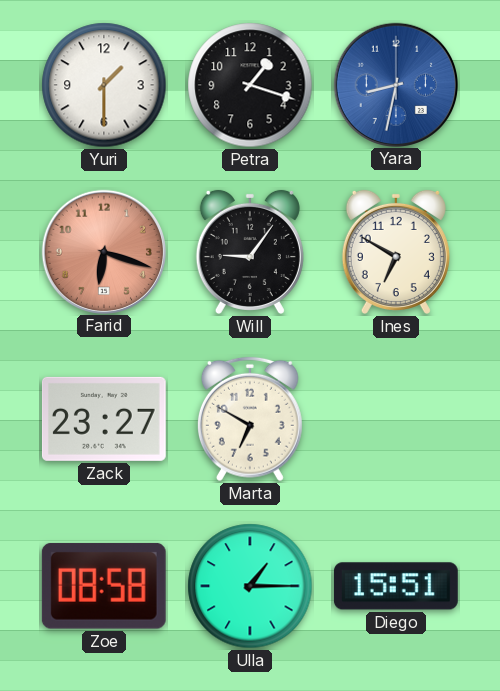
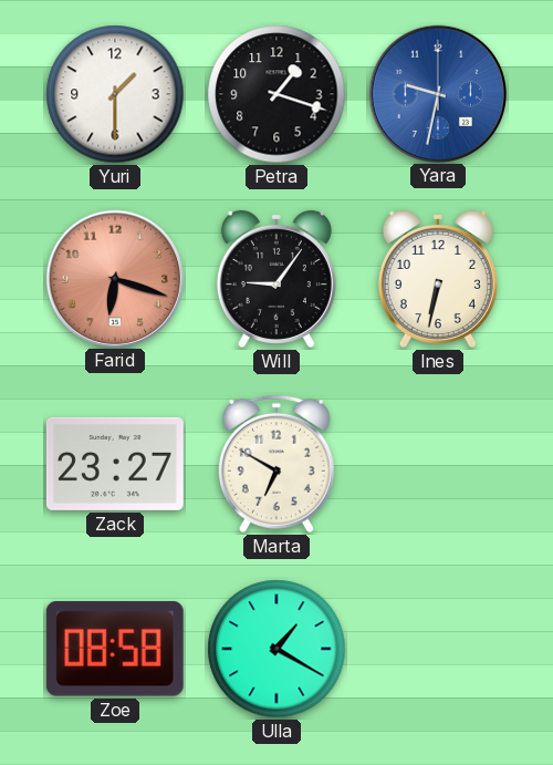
Yara: 8:32 -> 9:32 (437, 93)
Ines: 6:50 -> 6:32 (438, 279)
Ulla: 1:15 -> 1:20 (276, 649)
Diego: 15:51 -> none (396, 586)
